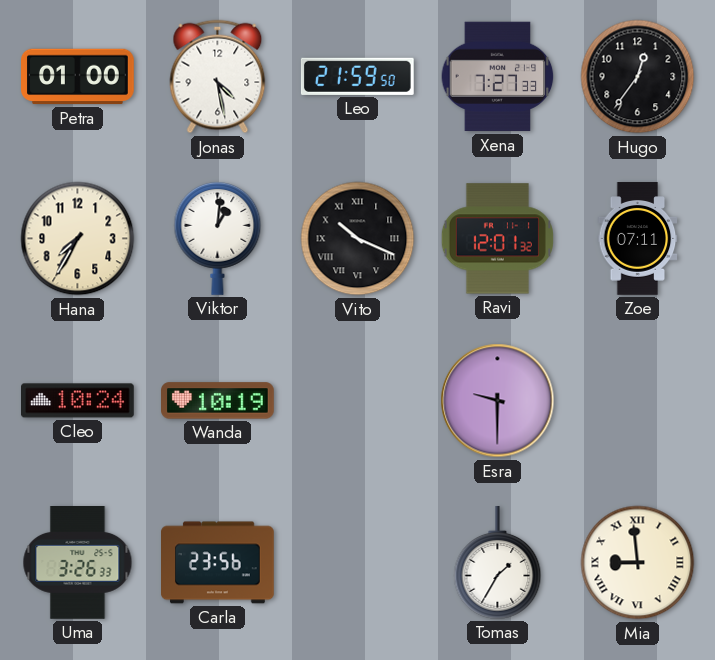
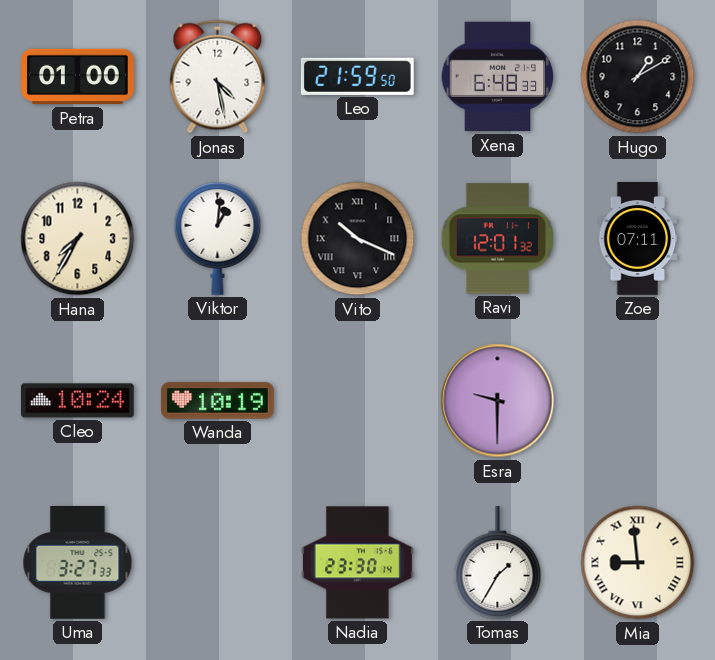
Xena: 7:27 -> 6:48 (498, 77)
Hugo: 12:36 -> 1:10 (638, 77)
Uma: 3:26 -> 3:27 (78, 563)
Carla: 23:56 -> none (218, 563)
Nadia: none -> 23:30 (358, 563)
